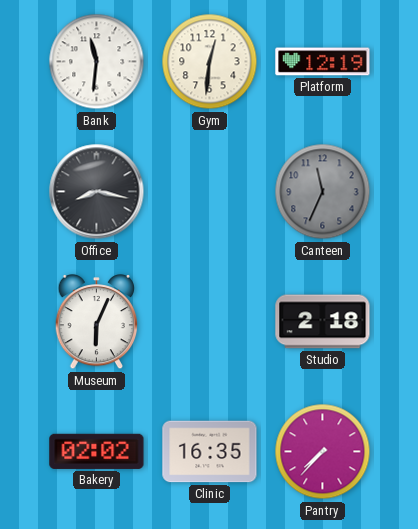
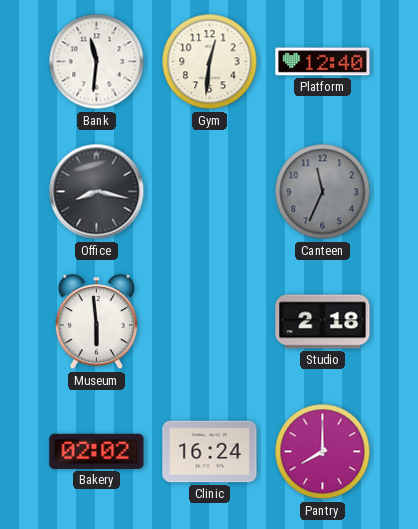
Platform: 12:19 -> 12:40 (323, 62)
Museum: 6:04 -> 5:59 (97, 323)
Clinic: 16:35 -> 16:24 (210, 452)
Pantry: 7:37 -> 8:00 (323, 452)
